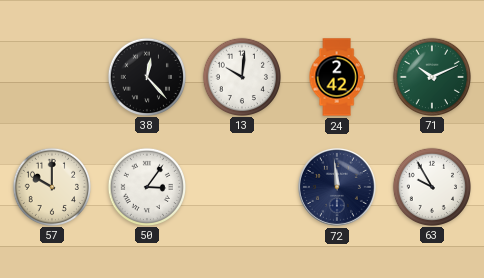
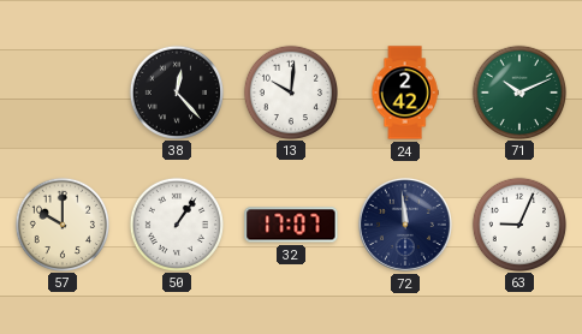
50: 3:06 -> 1:06 (176, 223)
32: none -> 17:07 (291, 225)
63: 9:55 -> 9:04 (518, 223)
